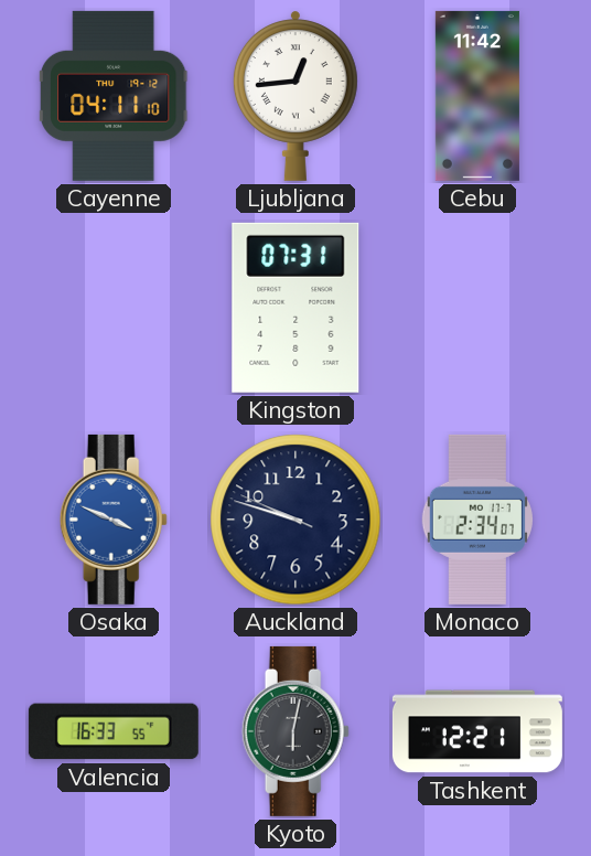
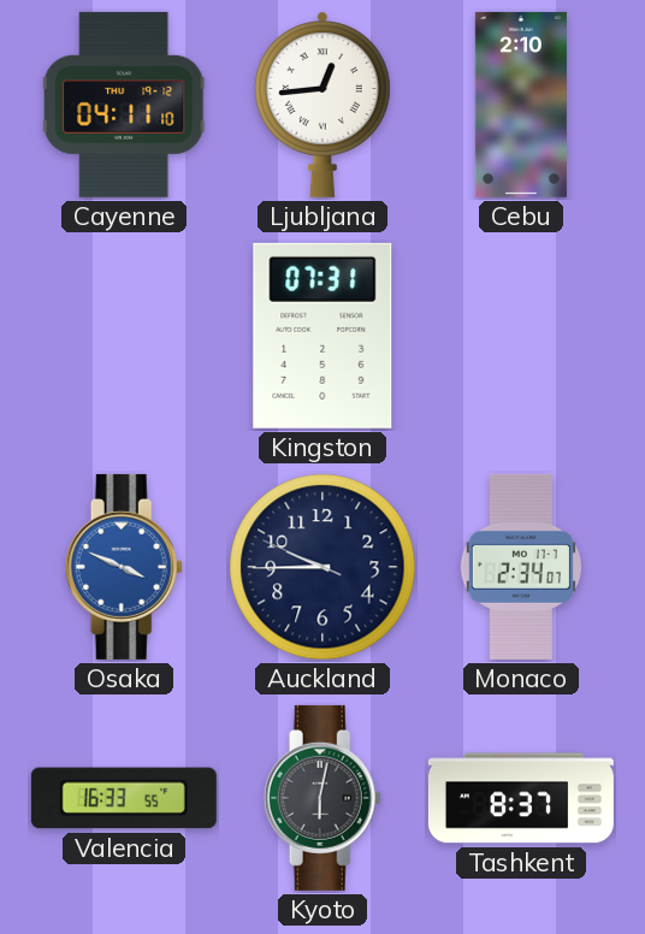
Cebu: 11:42 -> 2:10 (521, 105)
Auckland: 9:47 -> 9:44 (322, 567)
Tashkent: 12:21 -> 8:37 (521, 798)
